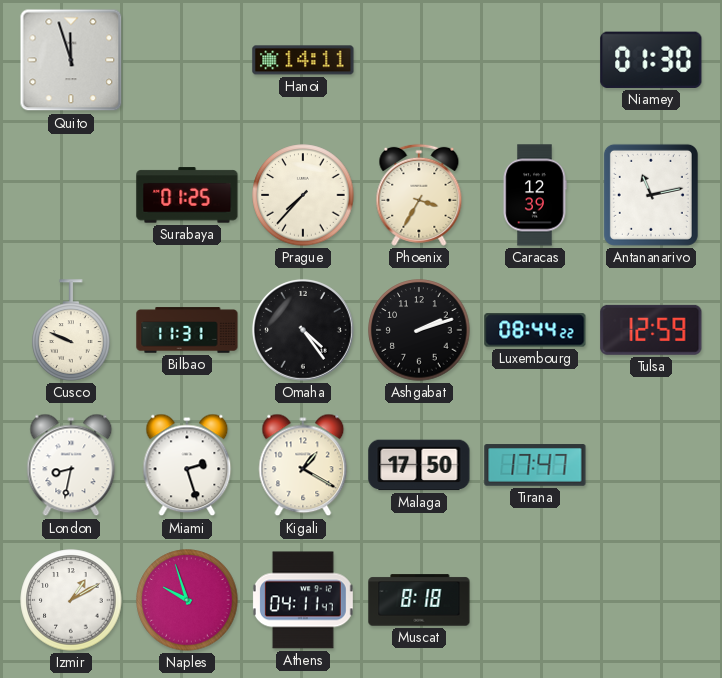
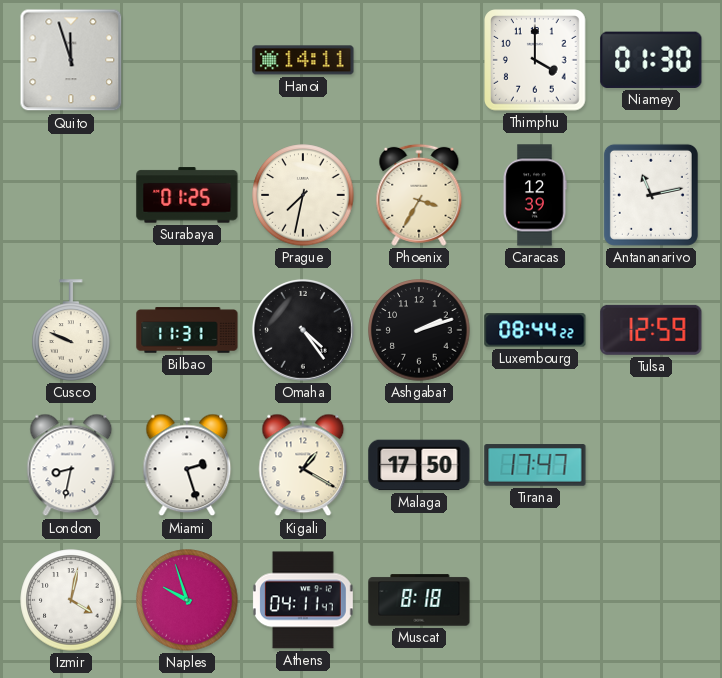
Thimphu: none -> 4:00 (535, 60)
Prague: 7:37 -> 7:32 (303, 195)
Izmir: 1:10 -> 4:02 (71, 600)
